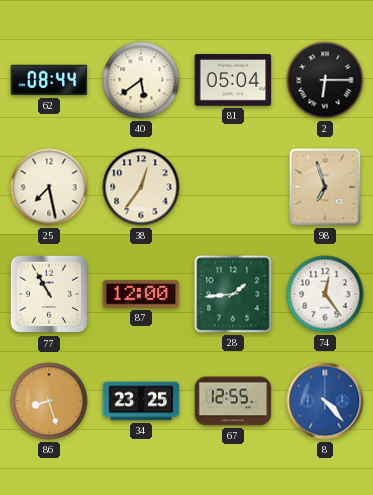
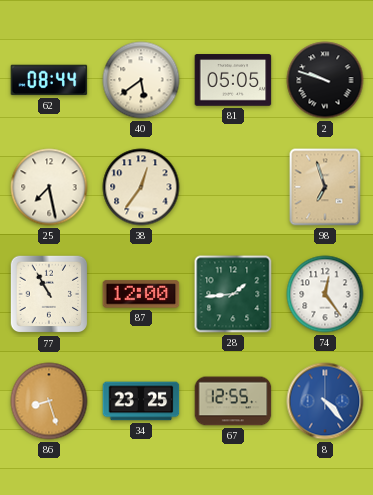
81: 05:04 -> 05:05 (233, 80)
2: 6:15 -> 9:48 (325, 80)
